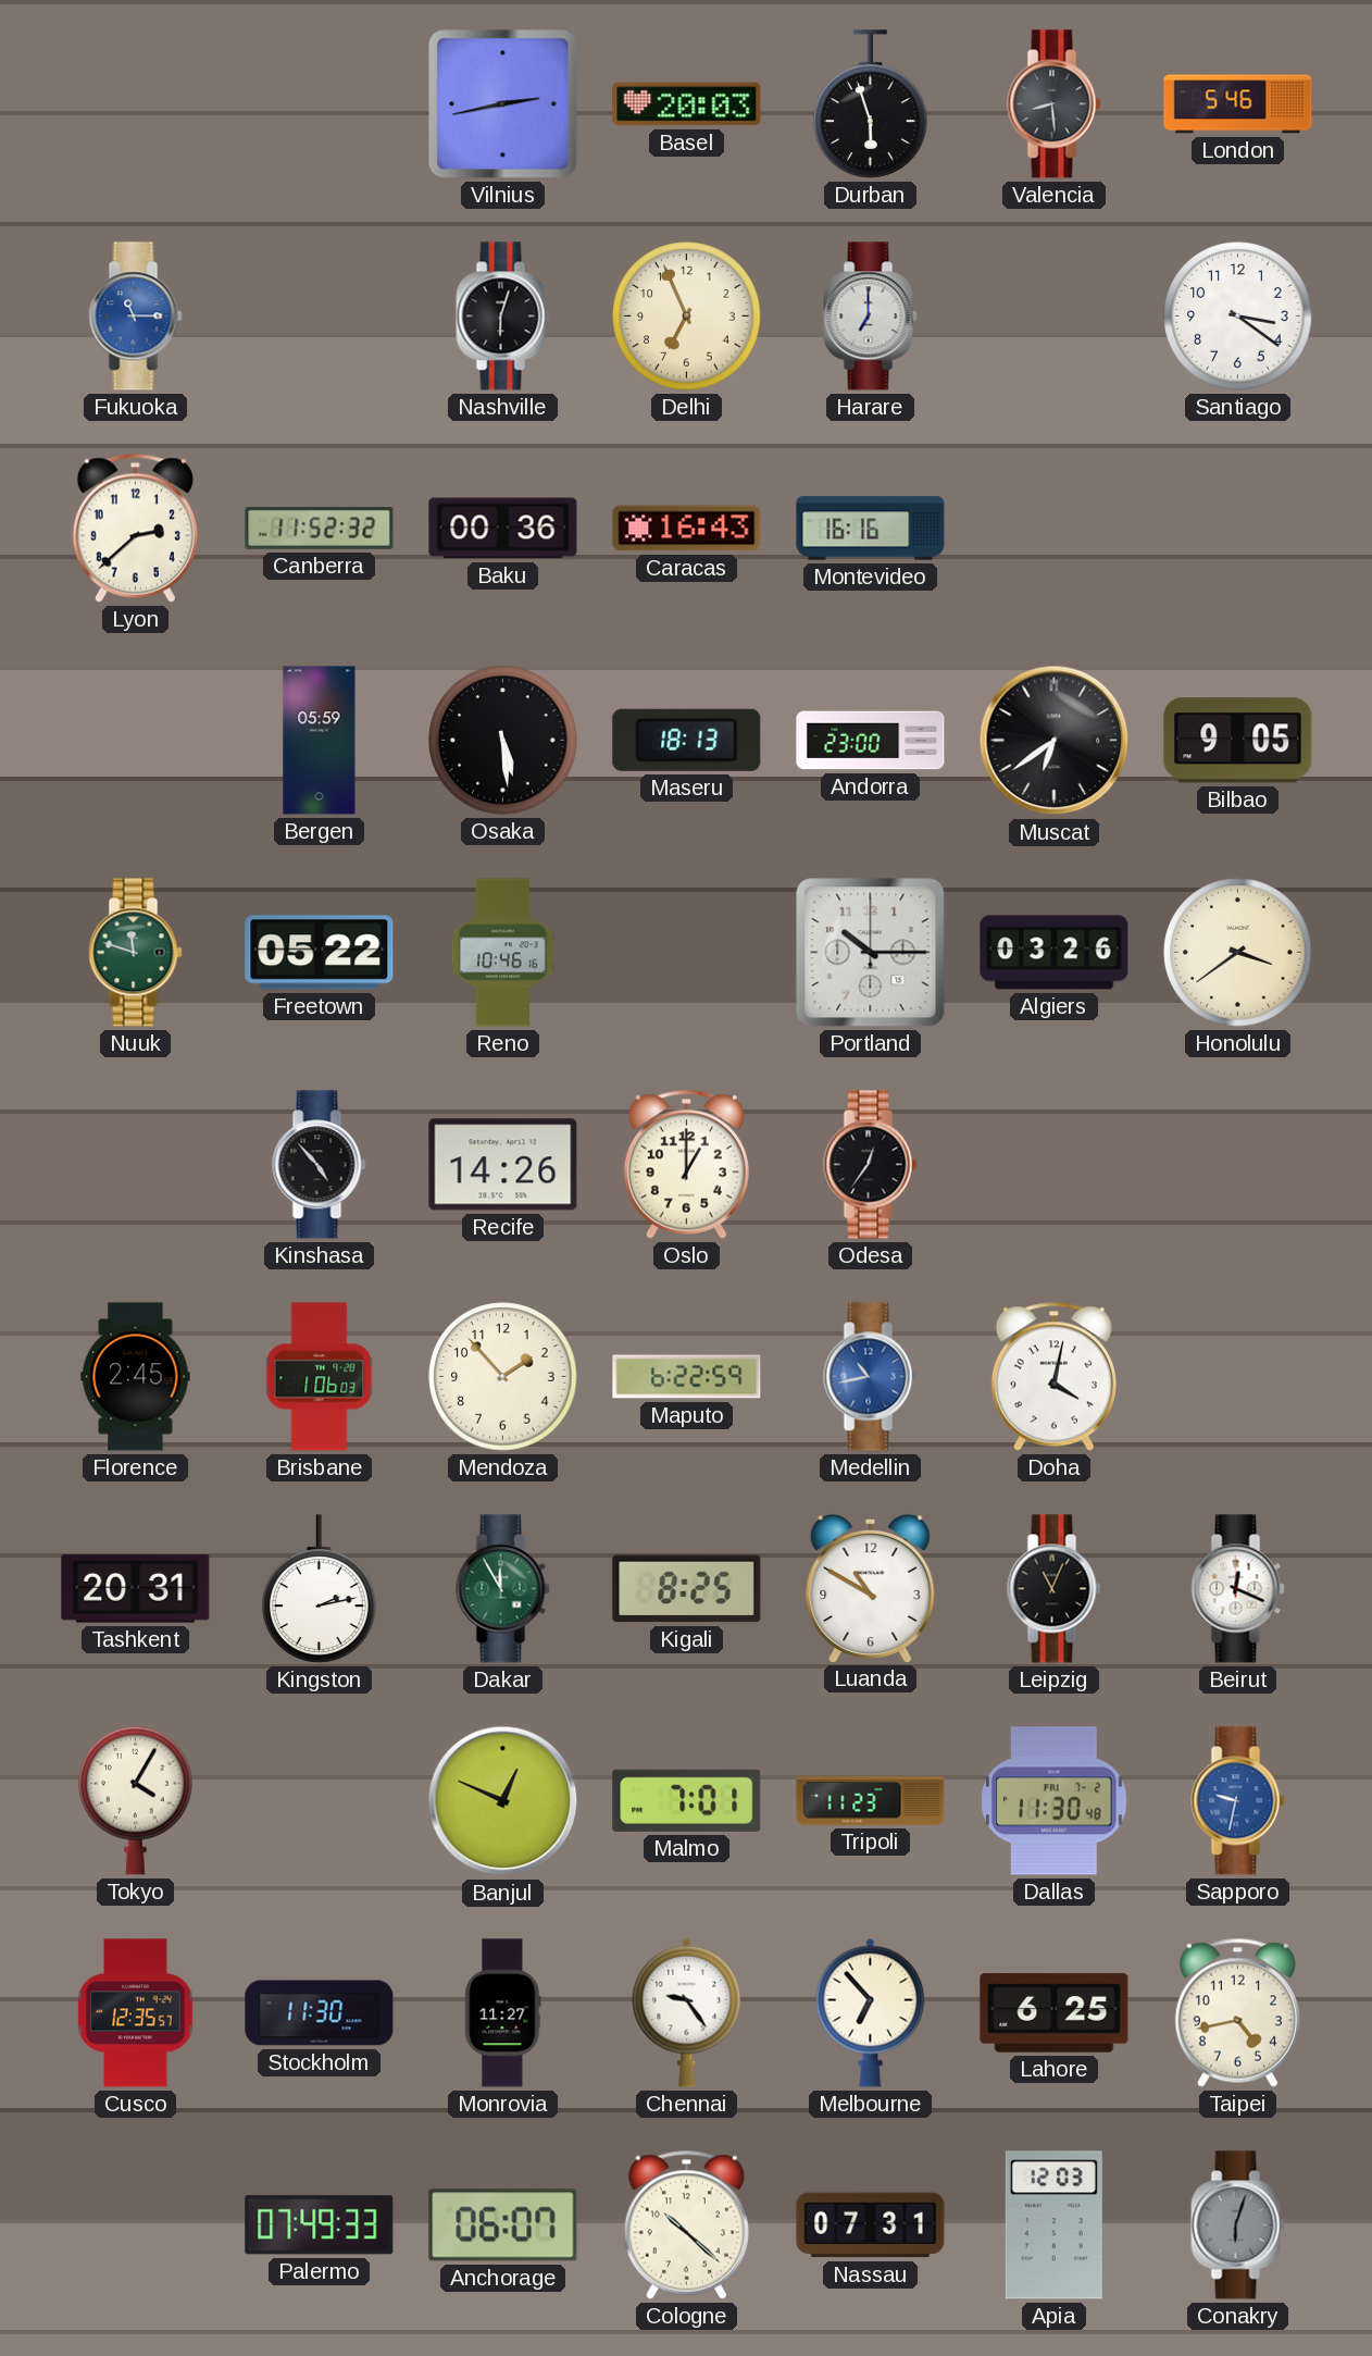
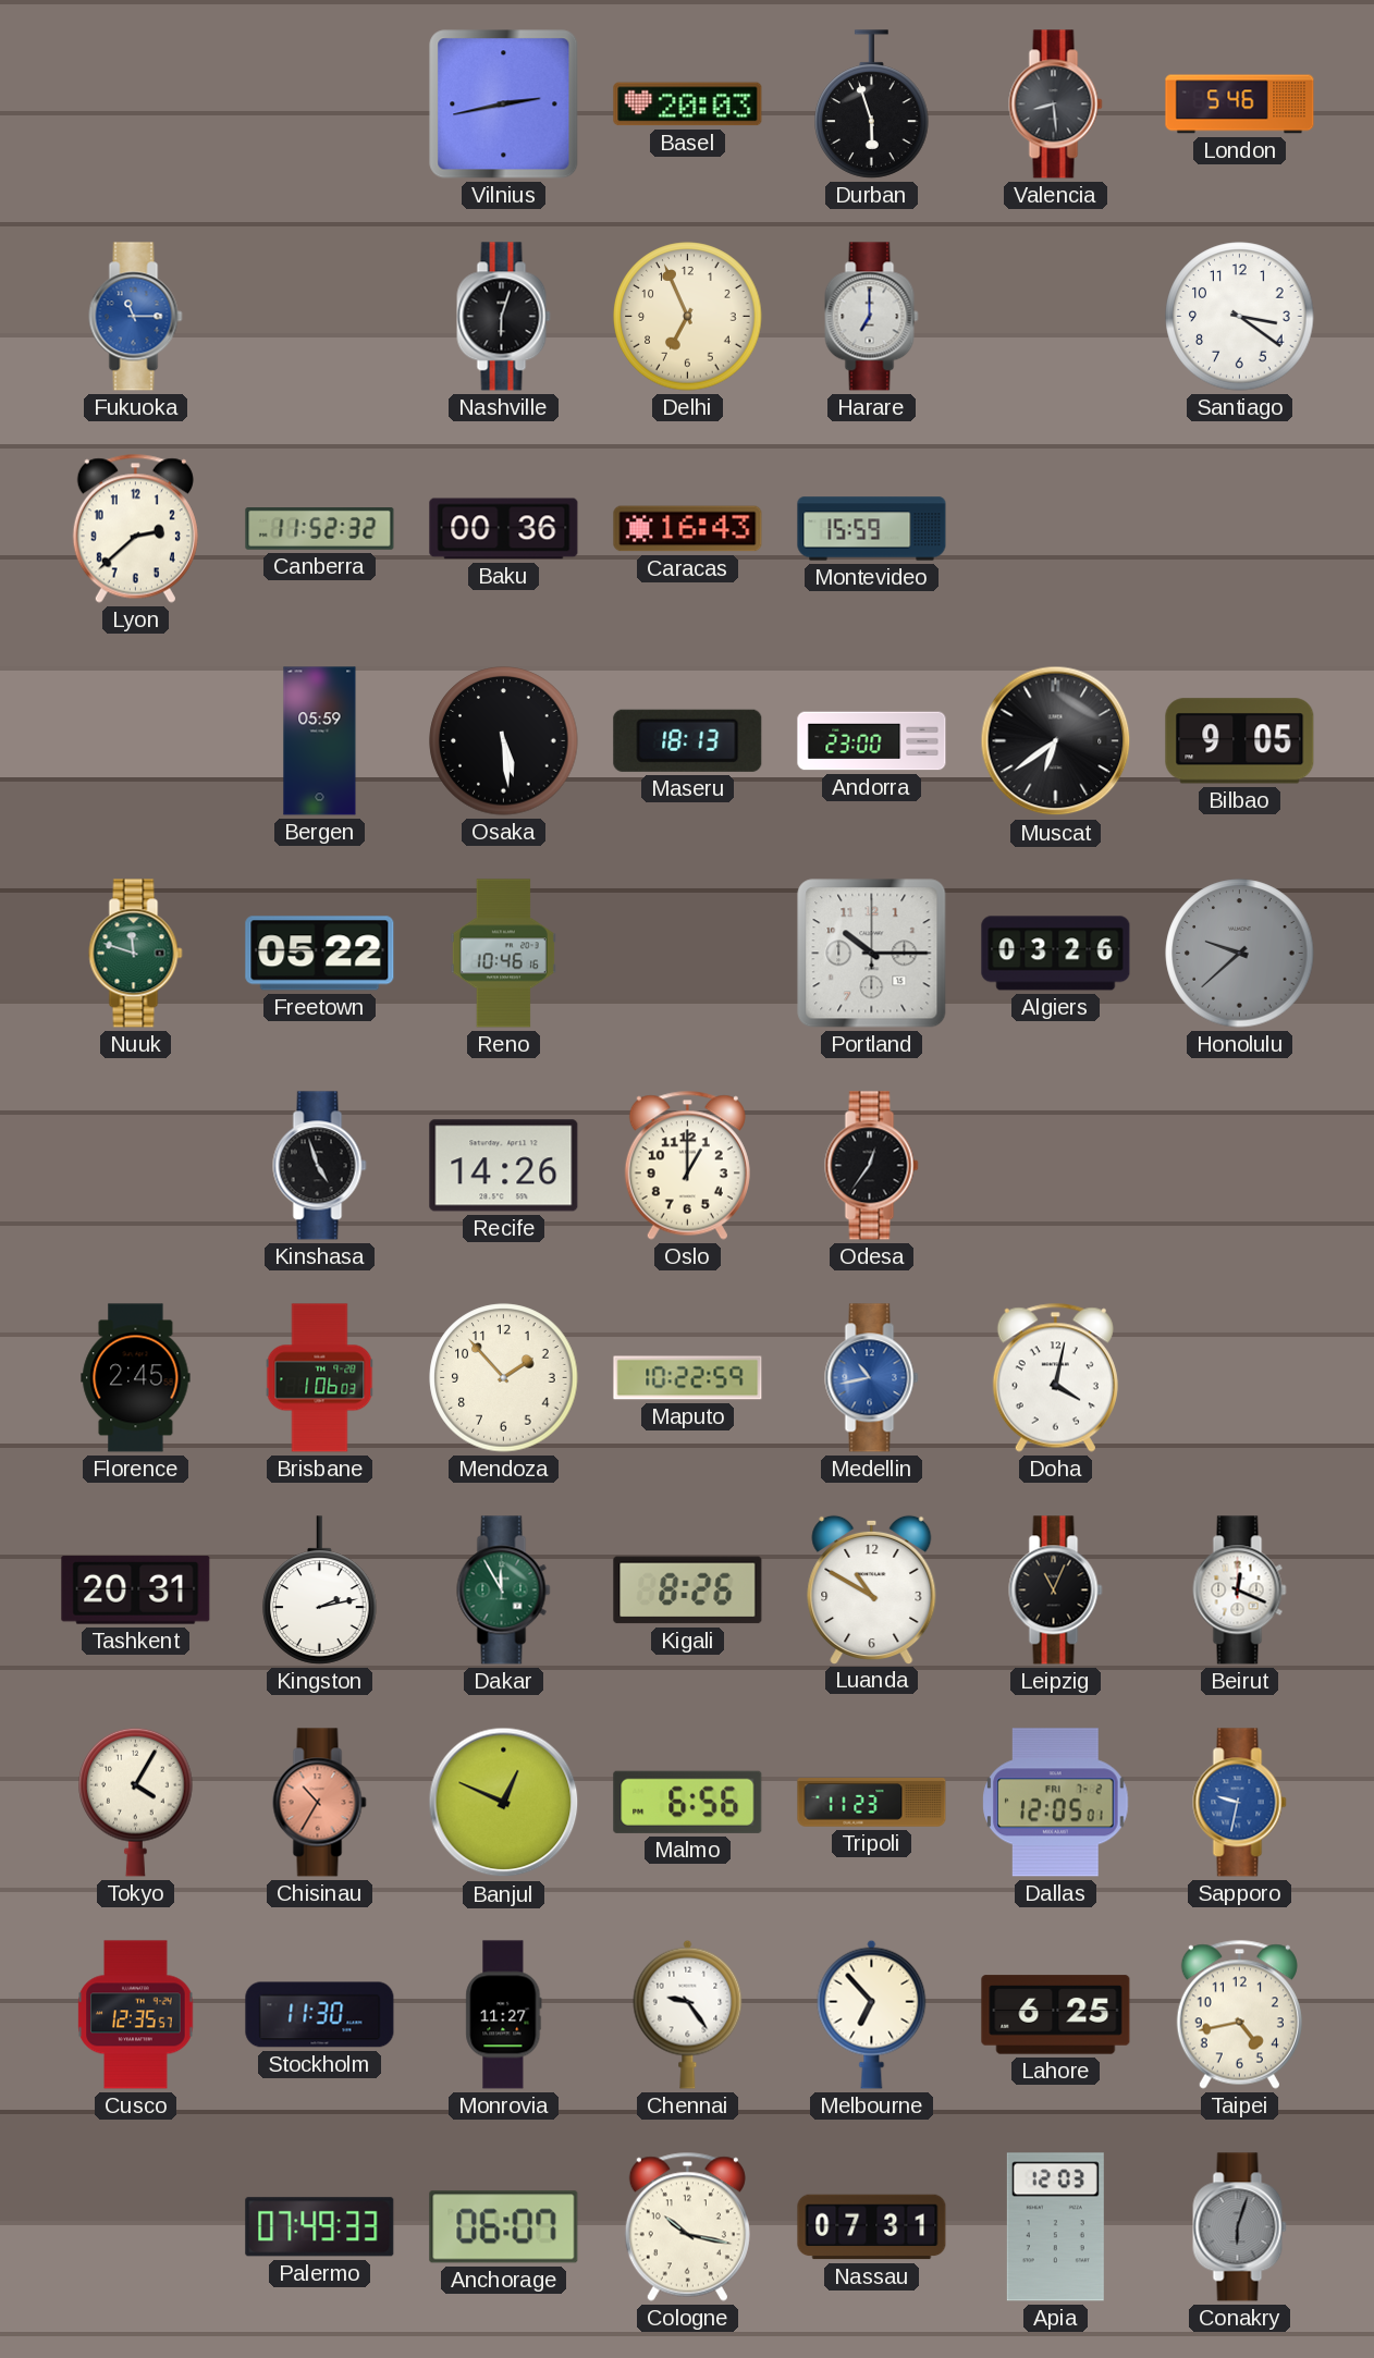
Montevideo: 16:16 -> 15:59 (872, 529)
Honolulu: 3:39 -> 9:38 (1240, 954)
Honolulu dial: cream -> grey (1240, 954)
Kinshasa: 4:53 -> 4:57 (320, 1166)
Maputo: 6:22 -> 10:22 (688, 1378)
Kigali: 8:25 -> 8:26 (688, 1591)
Chisinau: none -> 10:35 (320, 1803)
Malmo: 7:01 -> 6:56 (688, 1802)
Dallas: 11:30 -> 12:05 (1056, 1803)
Cologne: 10:22 -> 10:17 (687, 2226)
